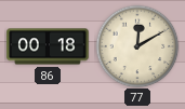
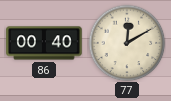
86: 00:18 -> 00:40 (44, 43)
